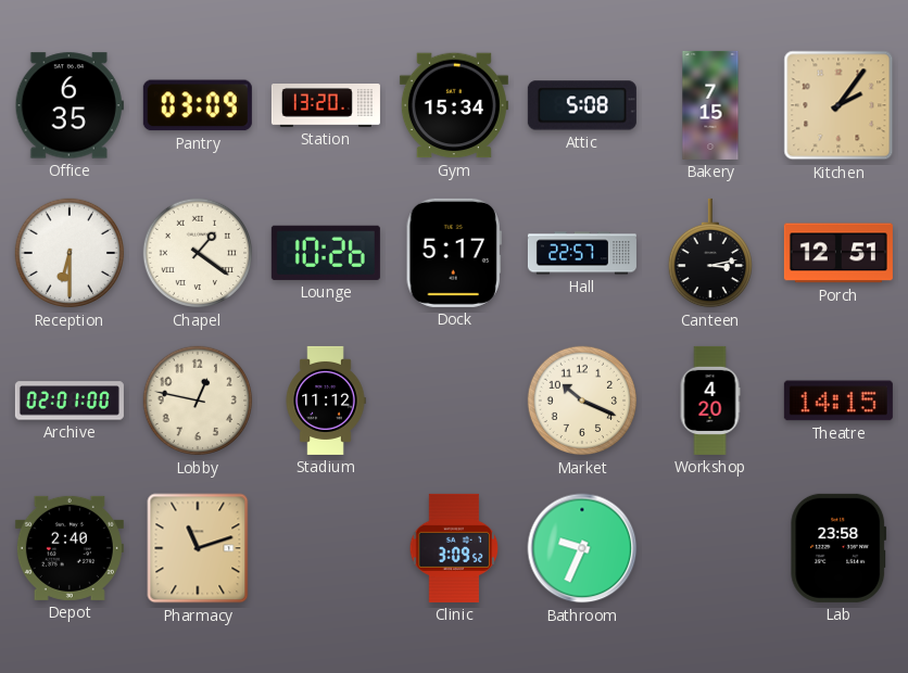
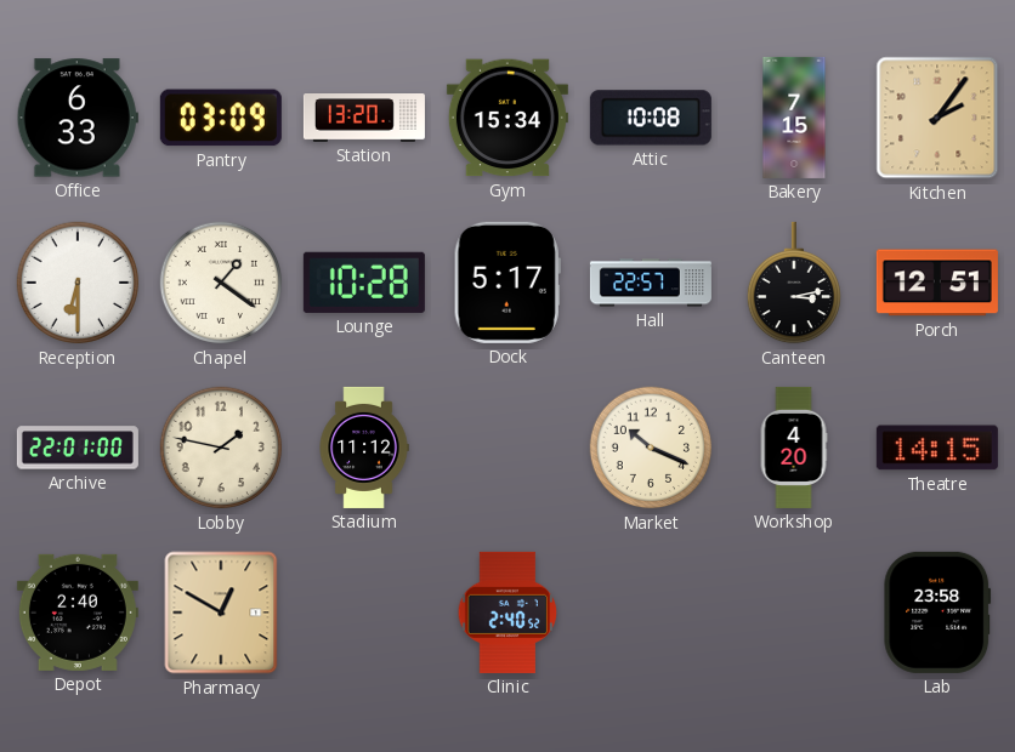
Office: 6:35 -> 6:33 (78, 118)
Attic: 5:08 -> 10:08 (651, 118)
Lounge: 10:26 -> 10:28 (364, 283)
Archive: 02:01 -> 22:01 (78, 448)
Lobby: 12:47 -> 1:47 (221, 448)
Pharmacy: 11:12 -> 12:50 (221, 613)
Clinic: 3:09 -> 2:40 (508, 613)
Bathroom: 9:34 -> none (582, 548)
